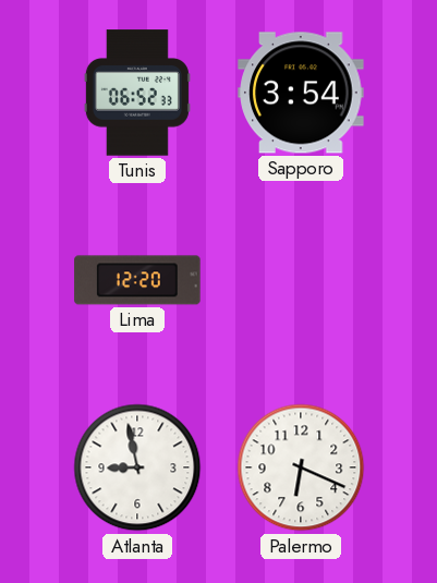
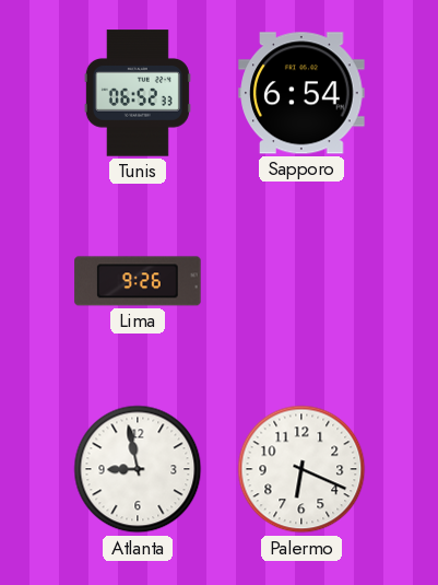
Sapporo: 3:54 -> 6:54 (301, 93)
Lima: 12:20 -> 9:26 (138, 281)
